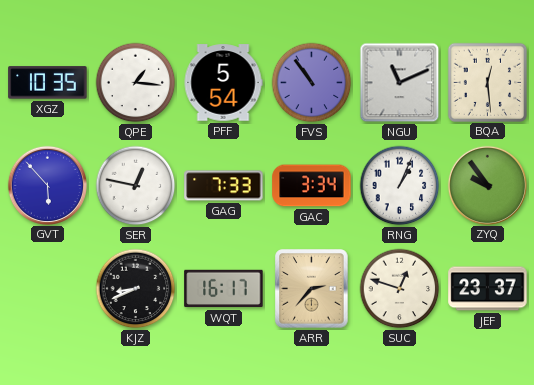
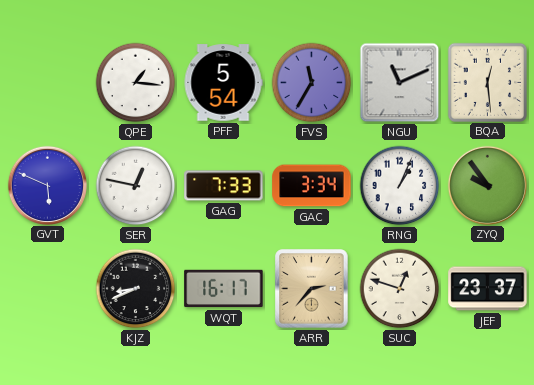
XGZ: 10:35 -> none (48, 83)
FVS: 10:54 -> 11:35 (312, 83)
GVT: 5:53 -> 5:49 (47, 185)
